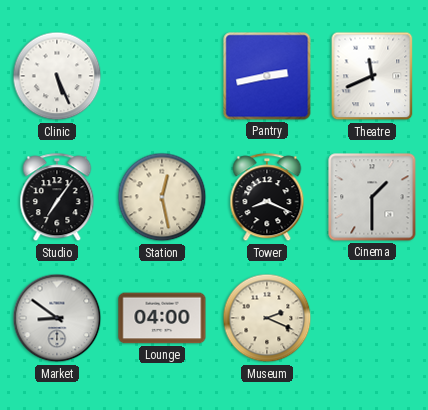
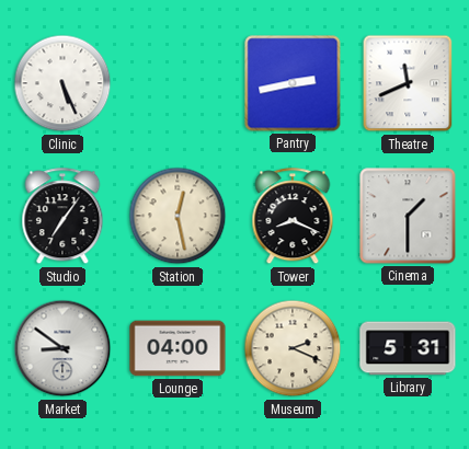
Library: none -> 5:31 (408, 348)
